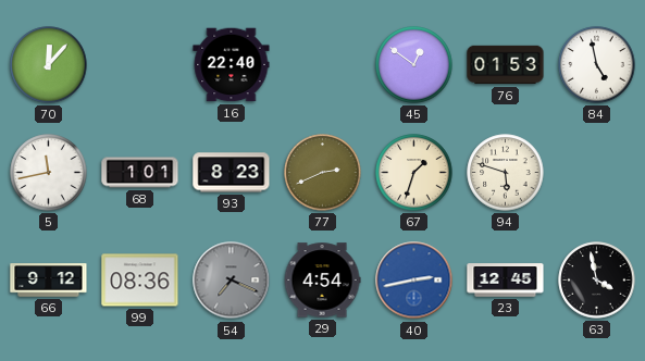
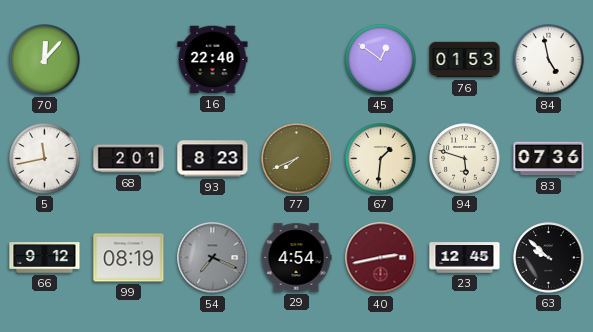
68: 1:01 -> 2:01 (129, 159)
77: 2:41 -> 7:41 (297, 159)
67: 1:33 -> 1:31 (381, 159)
83: none -> 07:36 (549, 159)
99: 08:36 -> 08:19 (129, 258)
40 dial: blue -> burgundy (381, 258)
63: 3:58 -> 9:52 (549, 258)
